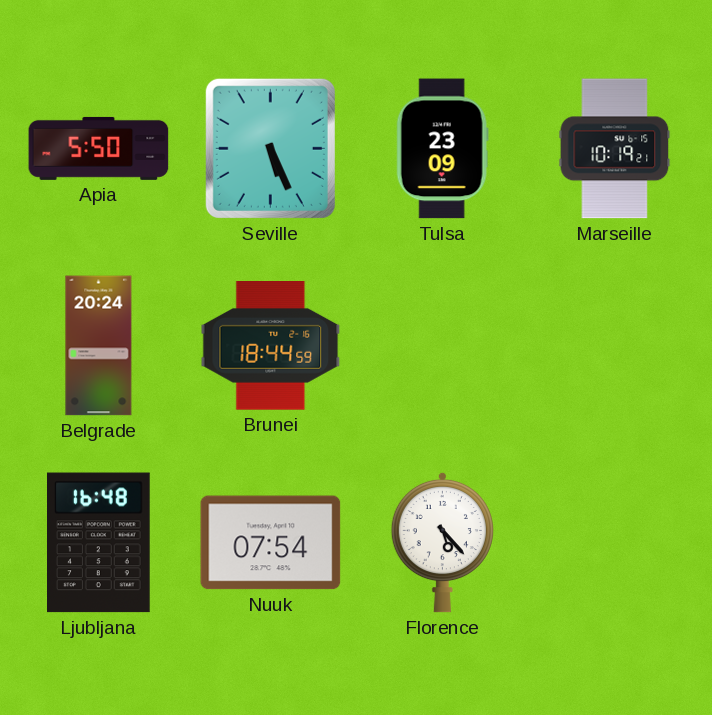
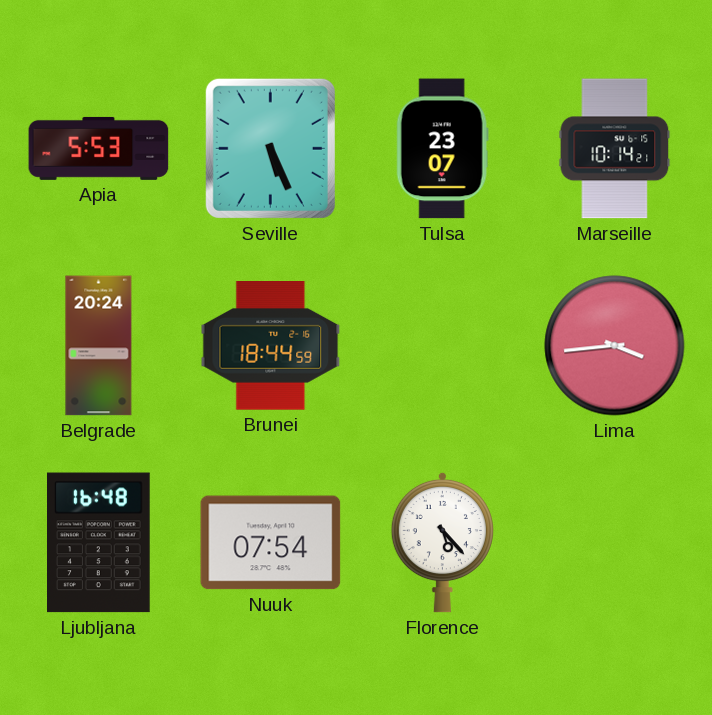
Apia: 5:50 -> 5:53 (99, 148)
Tulsa: 23:09 -> 23:07 (442, 149)
Marseille: 10:19 -> 10:14 (615, 149)
Lima: none -> 3:44 (615, 346)
